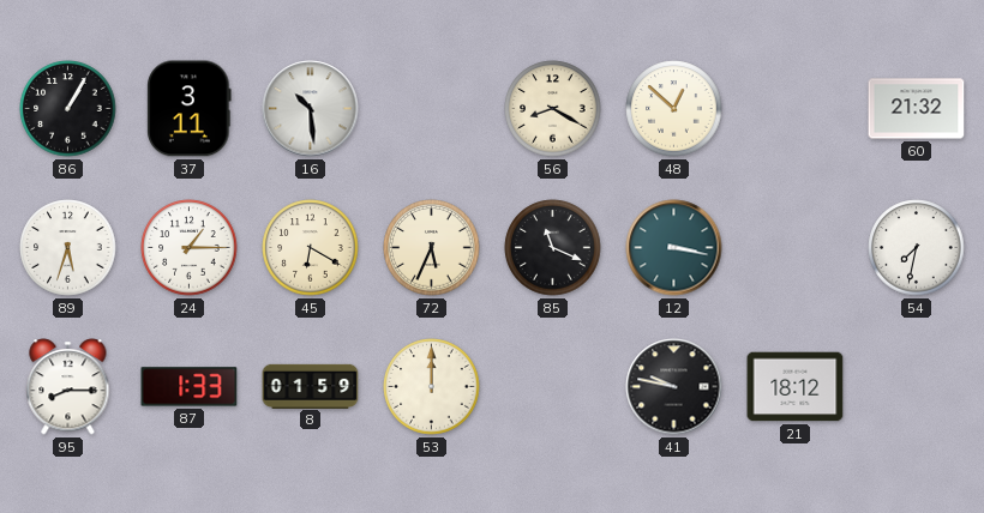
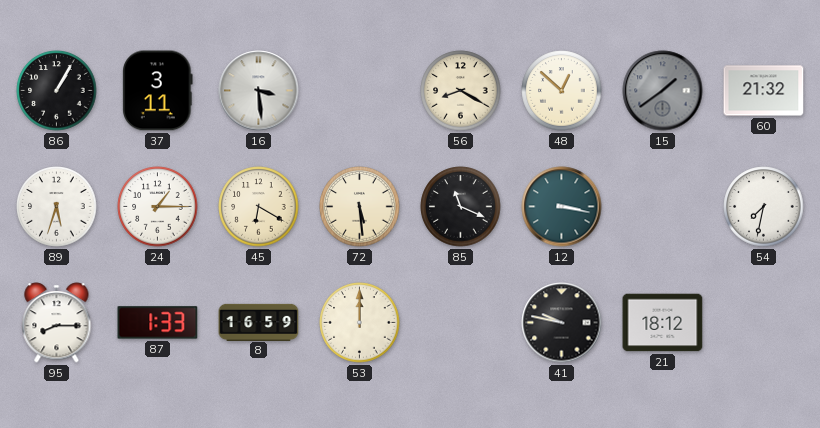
16: 10:29 -> 3:29 (259, 91)
15: none -> 1:39 (663, 91)
72: 5:34 -> 5:29 (360, 207)
8: 01:59 -> 16:59 (259, 322)
